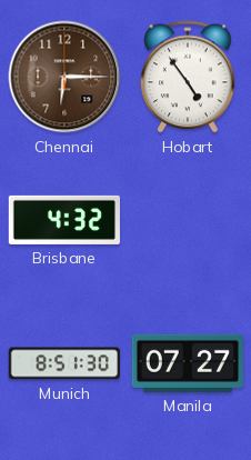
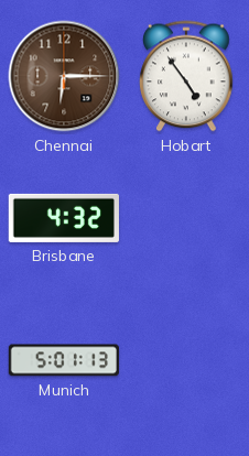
Munich: 8:51 -> 5:01 (64, 360)
Manila: 07:27 -> none (188, 363)
